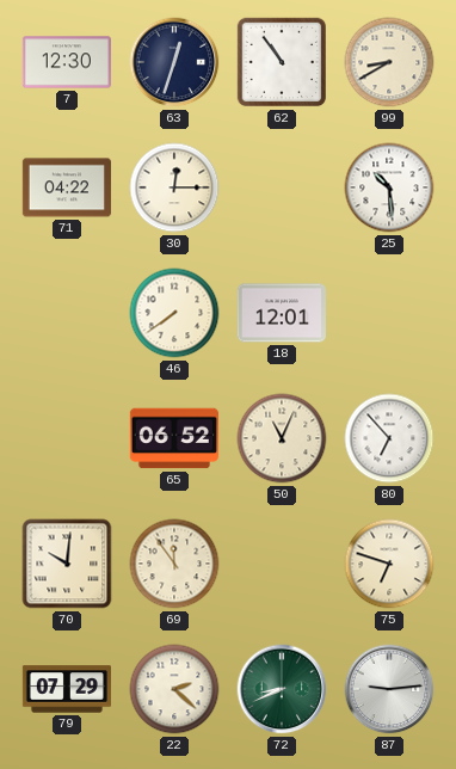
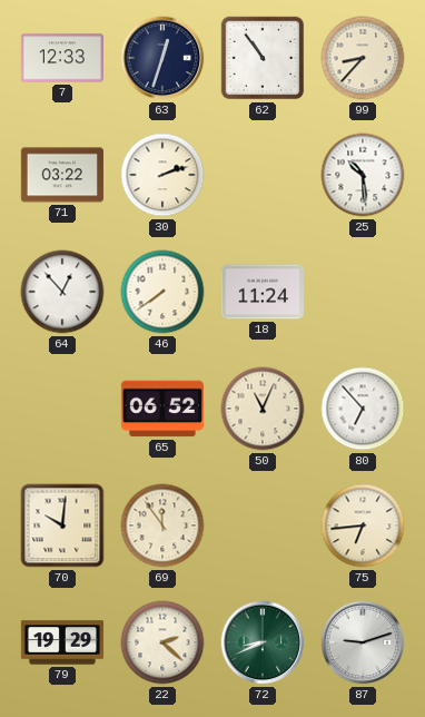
7: 12:30 -> 12:33 (62, 58)
99: 8:40 -> 8:37 (363, 58)
71: 04:22 -> 03:22 (62, 175)
30: 12:15 -> 2:12 (162, 175)
64: none -> 12:53 (62, 292)
18: 12:01 -> 11:24 (263, 292)
75: 6:48 -> 6:44 (363, 526)
79: 07:29 -> 19:29 (61, 642)
87: 9:14 -> 9:12 (363, 642)
